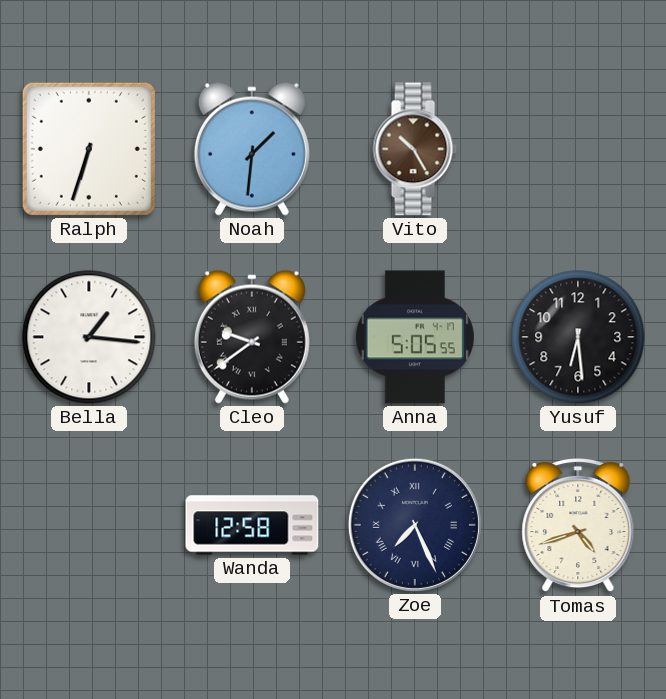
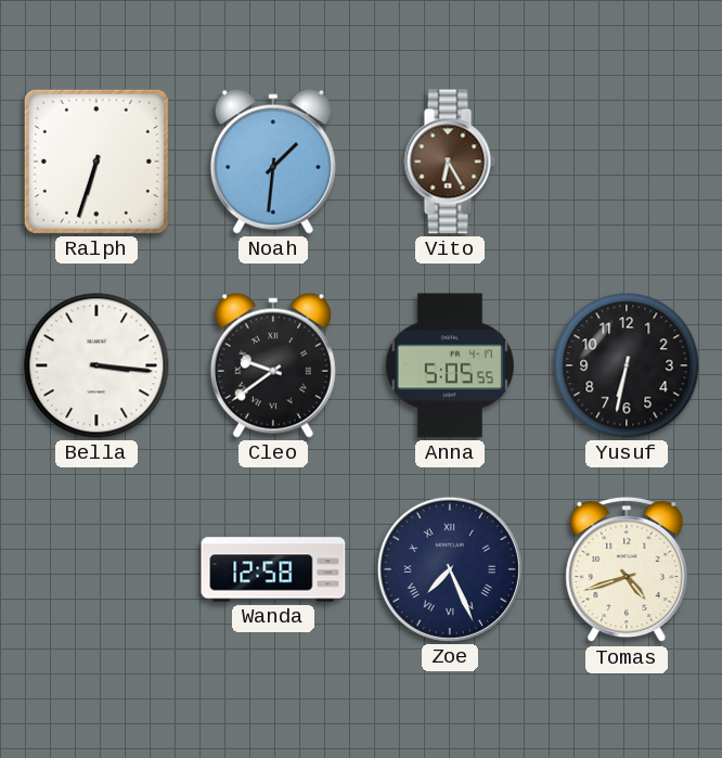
Vito: 10:25 -> 6:25 (450, 162)
Bella: 1:16 -> 3:16 (96, 365)
Yusuf: 6:29 -> 6:32 (627, 365)
